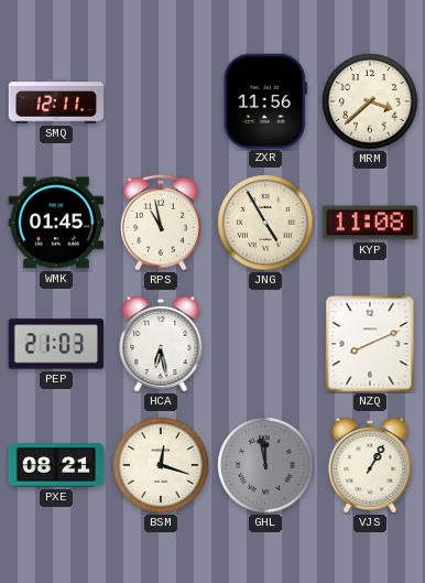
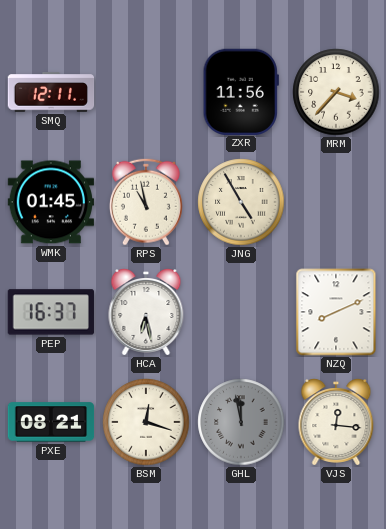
MRM: 3:38 -> 3:37 (336, 92)
KYP: 11:08 -> none (369, 223)
PEP: 21:03 -> 16:37 (51, 312)
VJS: 1:05 -> 12:16 (336, 423)
